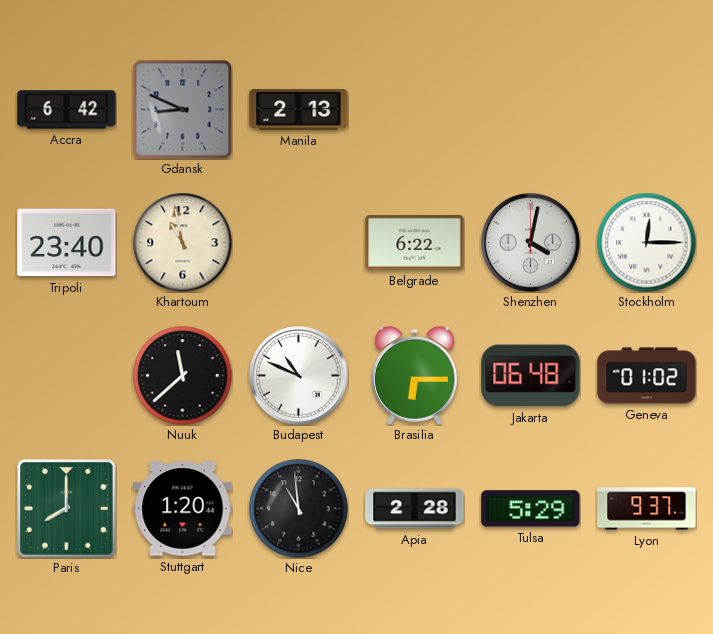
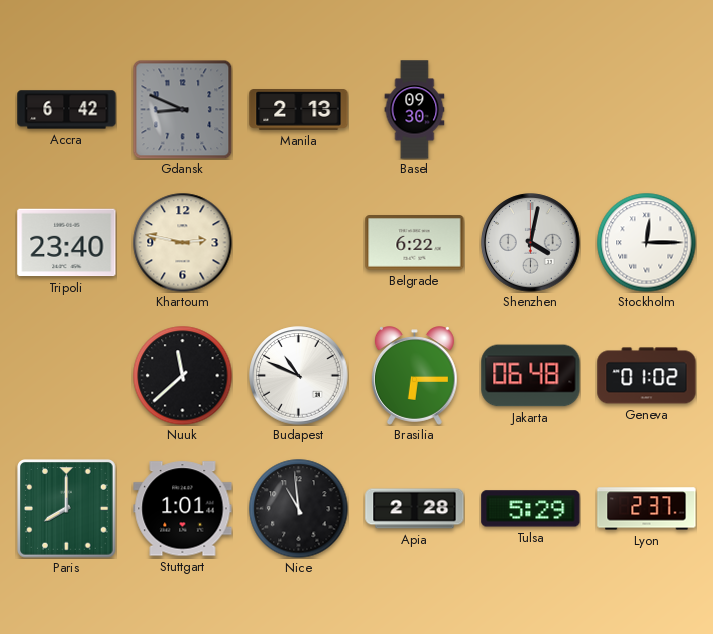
Basel: none -> 09:30 (415, 110)
Khartoum: 10:58 -> 2:47 (183, 243)
Stuttgart: 1:20 -> 1:01 (183, 509)
Lyon: 9:37 -> 2:37 (647, 509)
